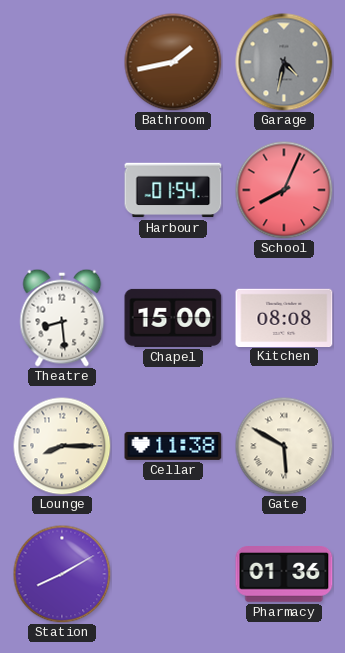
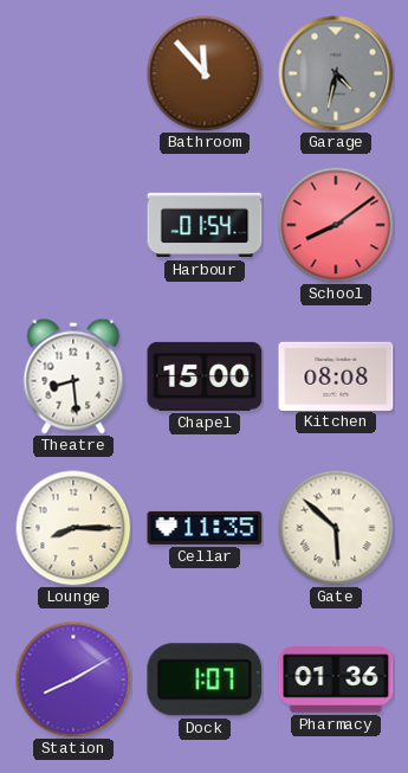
Bathroom: 1:43 -> 11:53 (205, 73)
School: 8:04 -> 8:09 (336, 225)
Cellar: 11:38 -> 11:35 (205, 528)
Gate: 5:50 -> 5:52 (336, 528)
Dock: none -> 1:07 (205, 679)
